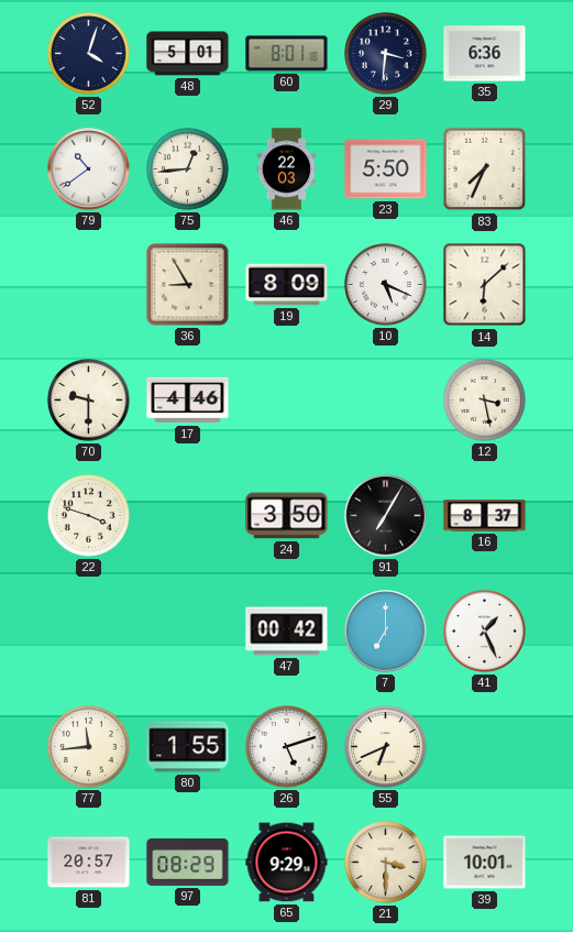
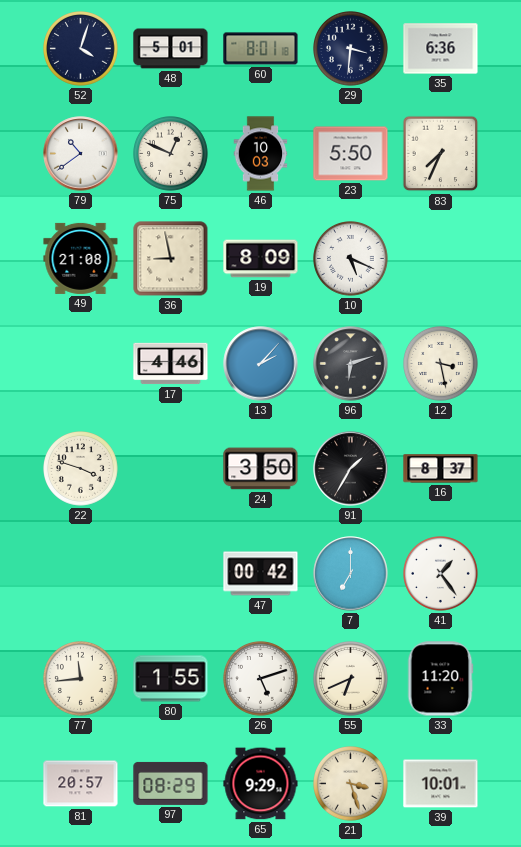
75: 12:44 -> 12:49 (171, 154)
46: 22:03 -> 10:03 (261, 154)
49: none -> 21:08 (81, 258)
36: 8:55 -> 8:58 (171, 259)
14: 6:08 -> none (485, 285)
70: 9:30 -> none (89, 401)
13: none -> 2:07 (261, 364)
96: none -> 6:12 (351, 364)
91: 7:05 -> 1:35 (351, 469)
41: 1:26 -> 1:24 (441, 574)
33: none -> 11:20 (440, 679)
21: 3:30 -> 3:27 (351, 784)
